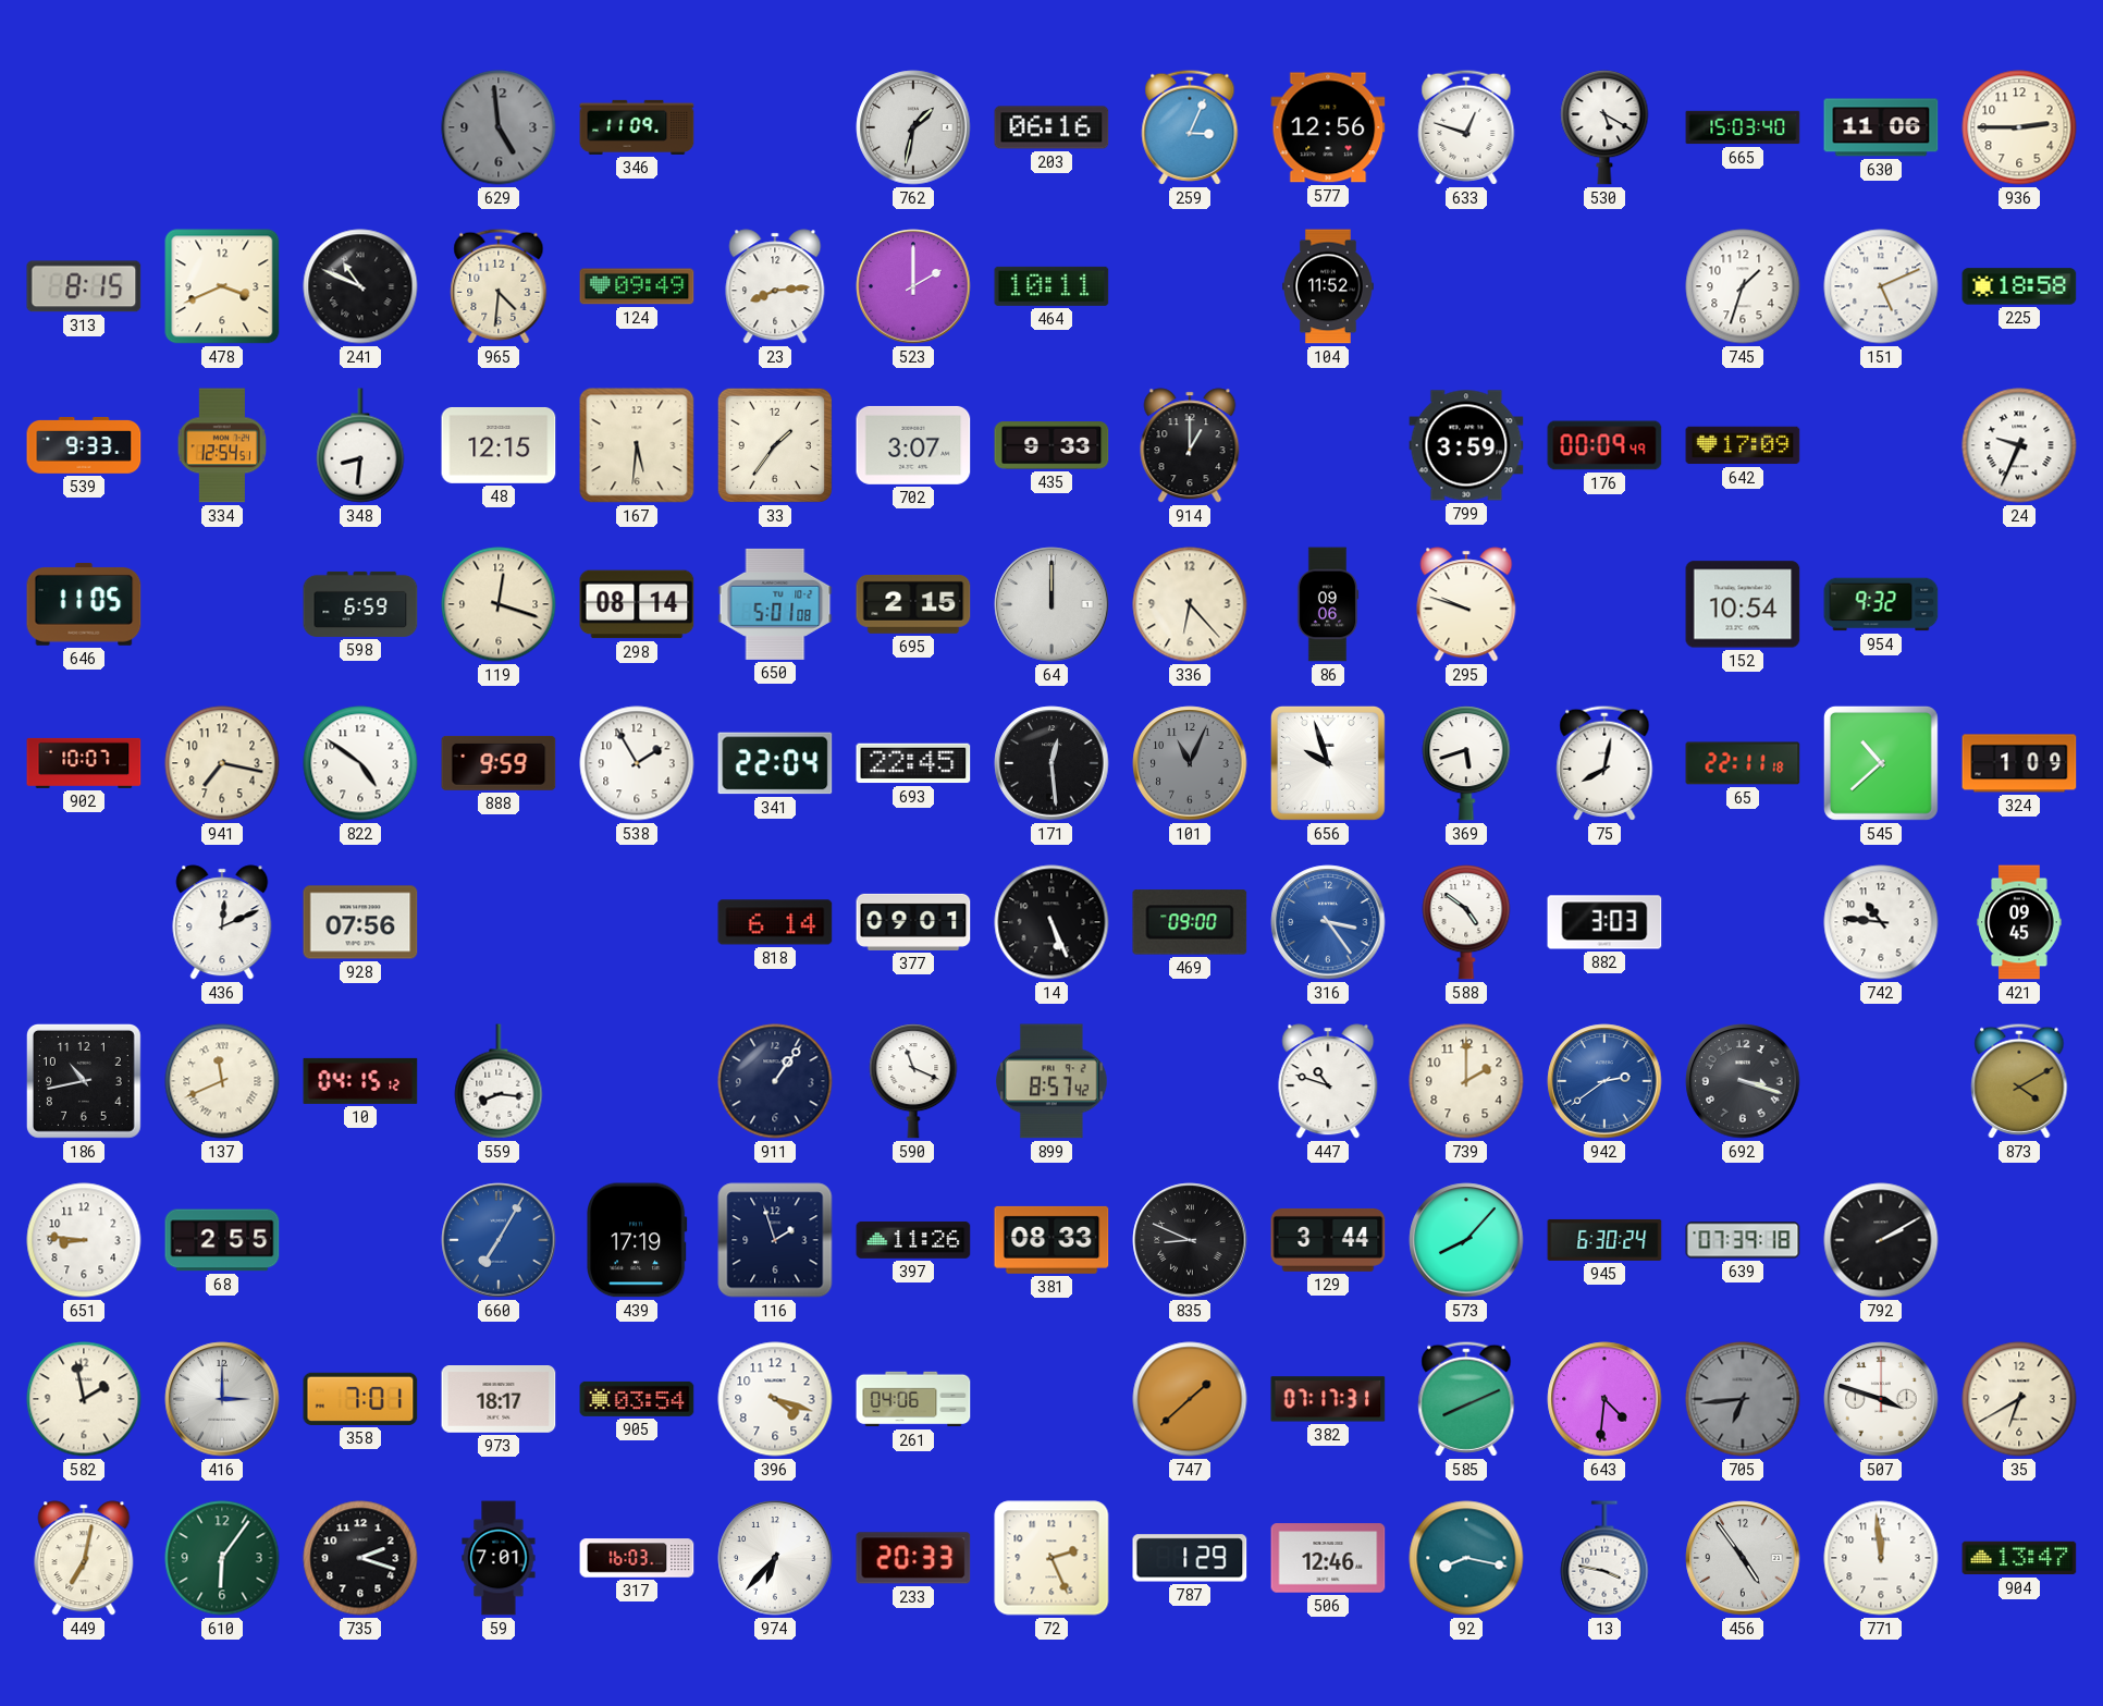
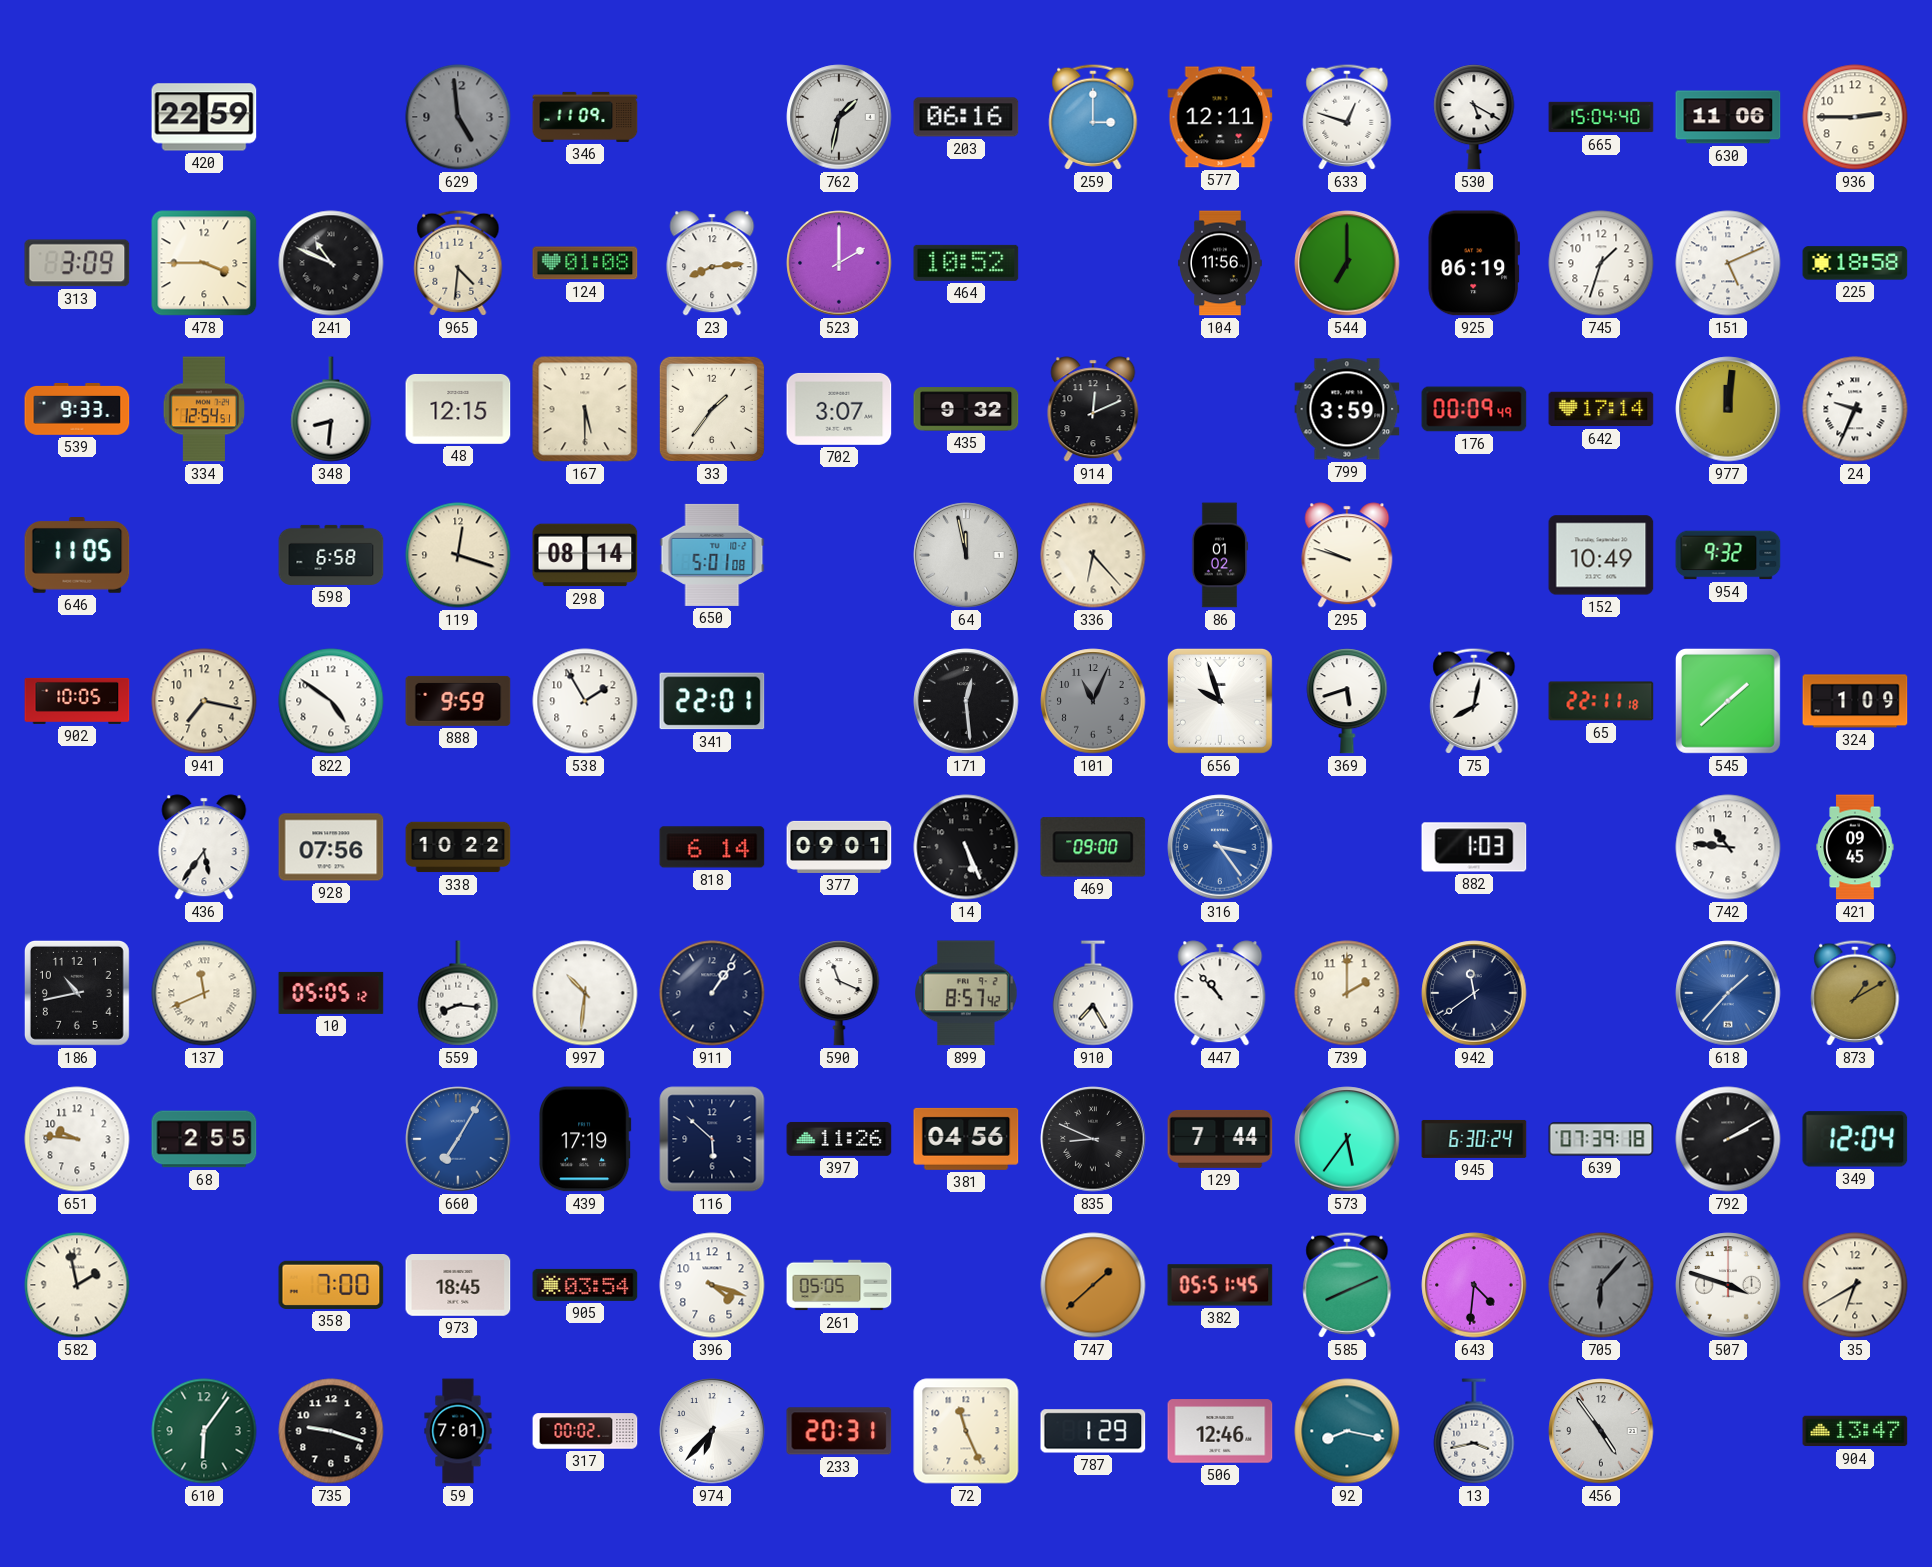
420: none -> 22:59 (204, 117)
259: 3:04 -> 3:00 (1093, 117)
577: 12:56 -> 12:11 (1220, 117)
665: 15:03 -> 15:04 (1601, 117)
313: 8:15 -> 3:09 (77, 263)
478: 3:41 -> 3:45 (204, 263)
124: 09:49 -> 01:08 (585, 263)
464: 10:11 -> 10:52 (966, 263)
104: 11:52 -> 11:56 (1220, 263)
544: none -> 7:00 (1347, 263)
925: none -> 06:19 (1473, 263)
167: 5:31 -> 5:30 (585, 409)
435: 9:33 -> 9:32 (966, 409)
914: 1:00 -> 12:11 (1093, 409)
642: 17:09 -> 17:14 (1601, 409)
977: none -> 12:01 (1728, 409)
598: 6:59 -> 6:58 (331, 555)
695: 2:15 -> none (913, 604)
64: 12:00 -> 11:58 (966, 555)
86: 09:06 -> 01:02 (1220, 555)
152: 10:54 -> 10:49 (1601, 555)
902: 10:07 -> 10:05 (77, 701)
341: 22:04 -> 22:01 (712, 701)
693: 22:45 -> none (913, 763)
545: 10:38 -> 1:38 (1728, 701)
436: 12:11 -> 5:36 (204, 847)
338: none -> 10:22 (458, 847)
588: 4:51 -> none (1466, 922)
882: 3:03 -> 1:03 (1474, 847)
10: 04:15 -> 05:05 (331, 993)
997: none -> 10:31 (585, 993)
910: none -> 7:25 (1093, 993)
447: 10:48 -> 10:53 (1220, 993)
942: 2:39 -> 11:39 (1474, 993)
942 dial: blue -> navy (1474, 993)
692: 3:18 -> none (1743, 1081)
618: none -> 1:37 (1728, 993)
873: 4:10 -> 1:10 (1855, 993)
651: 8:46 -> 9:46 (77, 1139)
116: 1:57 -> 5:52 (712, 1139)
381: 08:33 -> 04:56 (966, 1139)
129: 3:44 -> 7:44 (1220, 1139)
573: 8:07 -> 5:36 (1347, 1139)
349: none -> 12:04 (1855, 1139)
416: 3:00 -> none (222, 1399)
358: 7:01 -> 7:00 (331, 1285)
973: 18:17 -> 18:45 (458, 1286)
261: 04:06 -> 05:05 (839, 1285)
382: 07:17 -> 05:51 (1220, 1285)
705: 6:44 -> 6:07 (1601, 1285)
449: 7:02 -> none (84, 1558)
735: 2:18 -> 9:18 (331, 1431)
317: 16:03 -> 00:02 (585, 1431)
233: 20:33 -> 20:31 (839, 1431)
72: 2:26 -> 11:26 (966, 1431)
13: 3:47 -> 3:43 (1474, 1431)
771: 11:59 -> none (1881, 1558)
